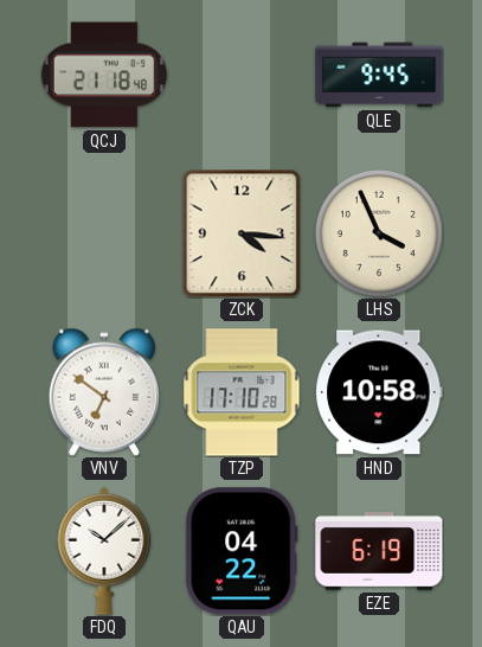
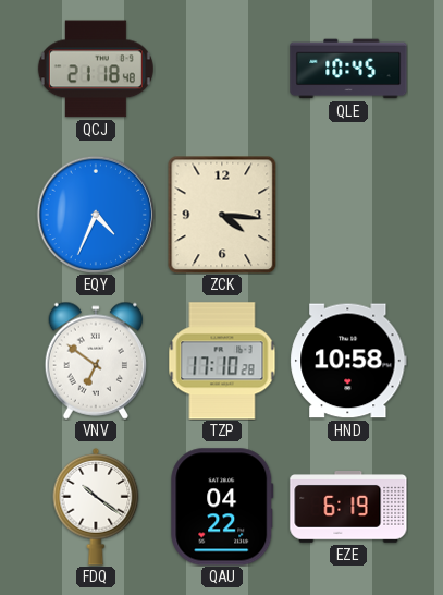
QLE: 9:45 -> 10:45 (348, 69)
EQY: none -> 4:34 (96, 215)
LHS: 3:56 -> none (379, 233)
FDQ: 10:08 -> 10:21 (96, 508)
